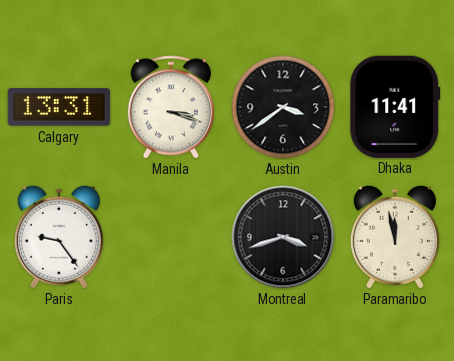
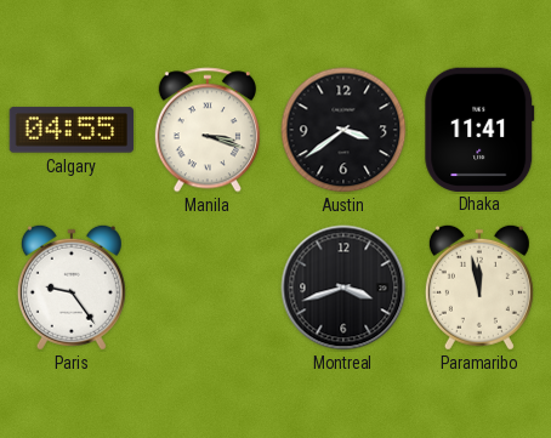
Calgary: 13:31 -> 04:55 (72, 130)
